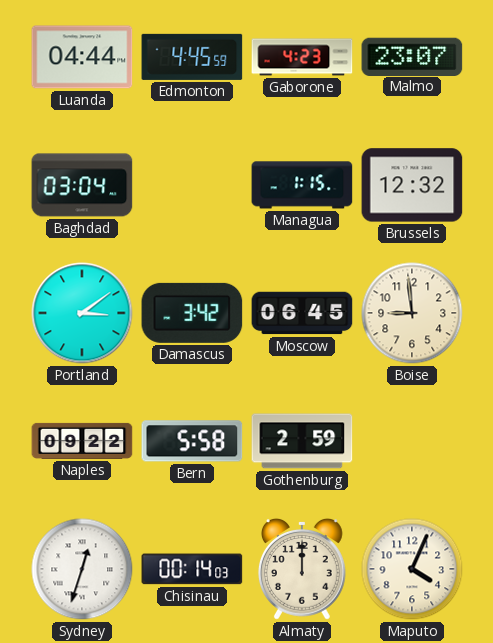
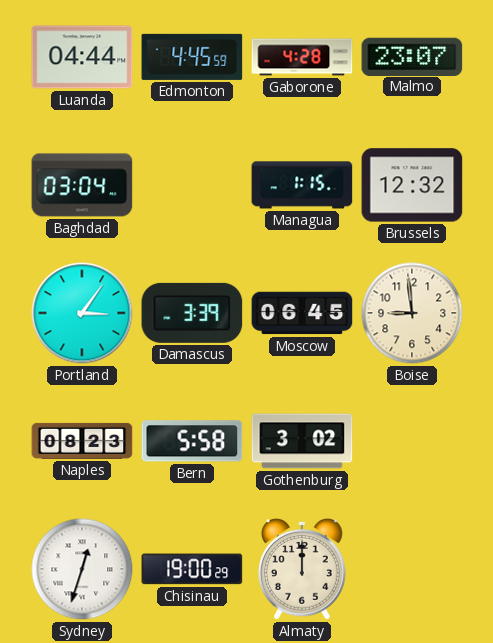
Gaborone: 4:23 -> 4:28 (302, 57)
Portland: 3:09 -> 3:06 (82, 313)
Damascus: 3:42 -> 3:39 (192, 313)
Naples: 09:22 -> 08:23 (82, 441)
Gothenburg: 2:59 -> 3:02 (302, 441)
Chisinau: 00:14 -> 19:00 (192, 569)
Maputo: 4:04 -> none (412, 569)
